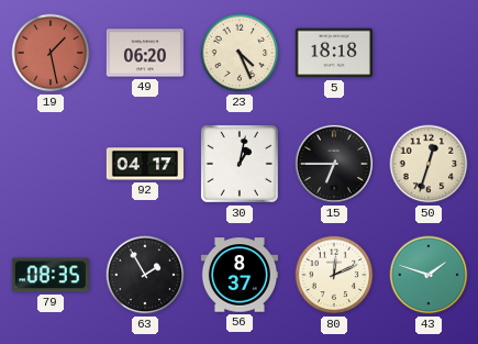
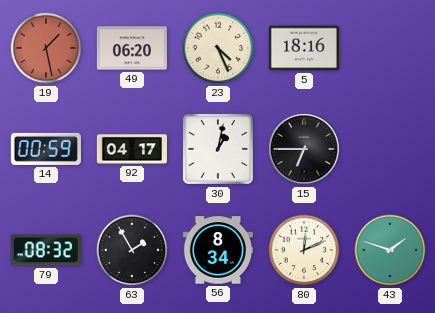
5: 18:18 -> 18:16 (304, 48)
14: none -> 00:59 (46, 149)
50: 12:33 -> none (429, 164)
79: 08:35 -> 08:32 (46, 250)
56: 8:37 -> 8:34 (218, 250)
